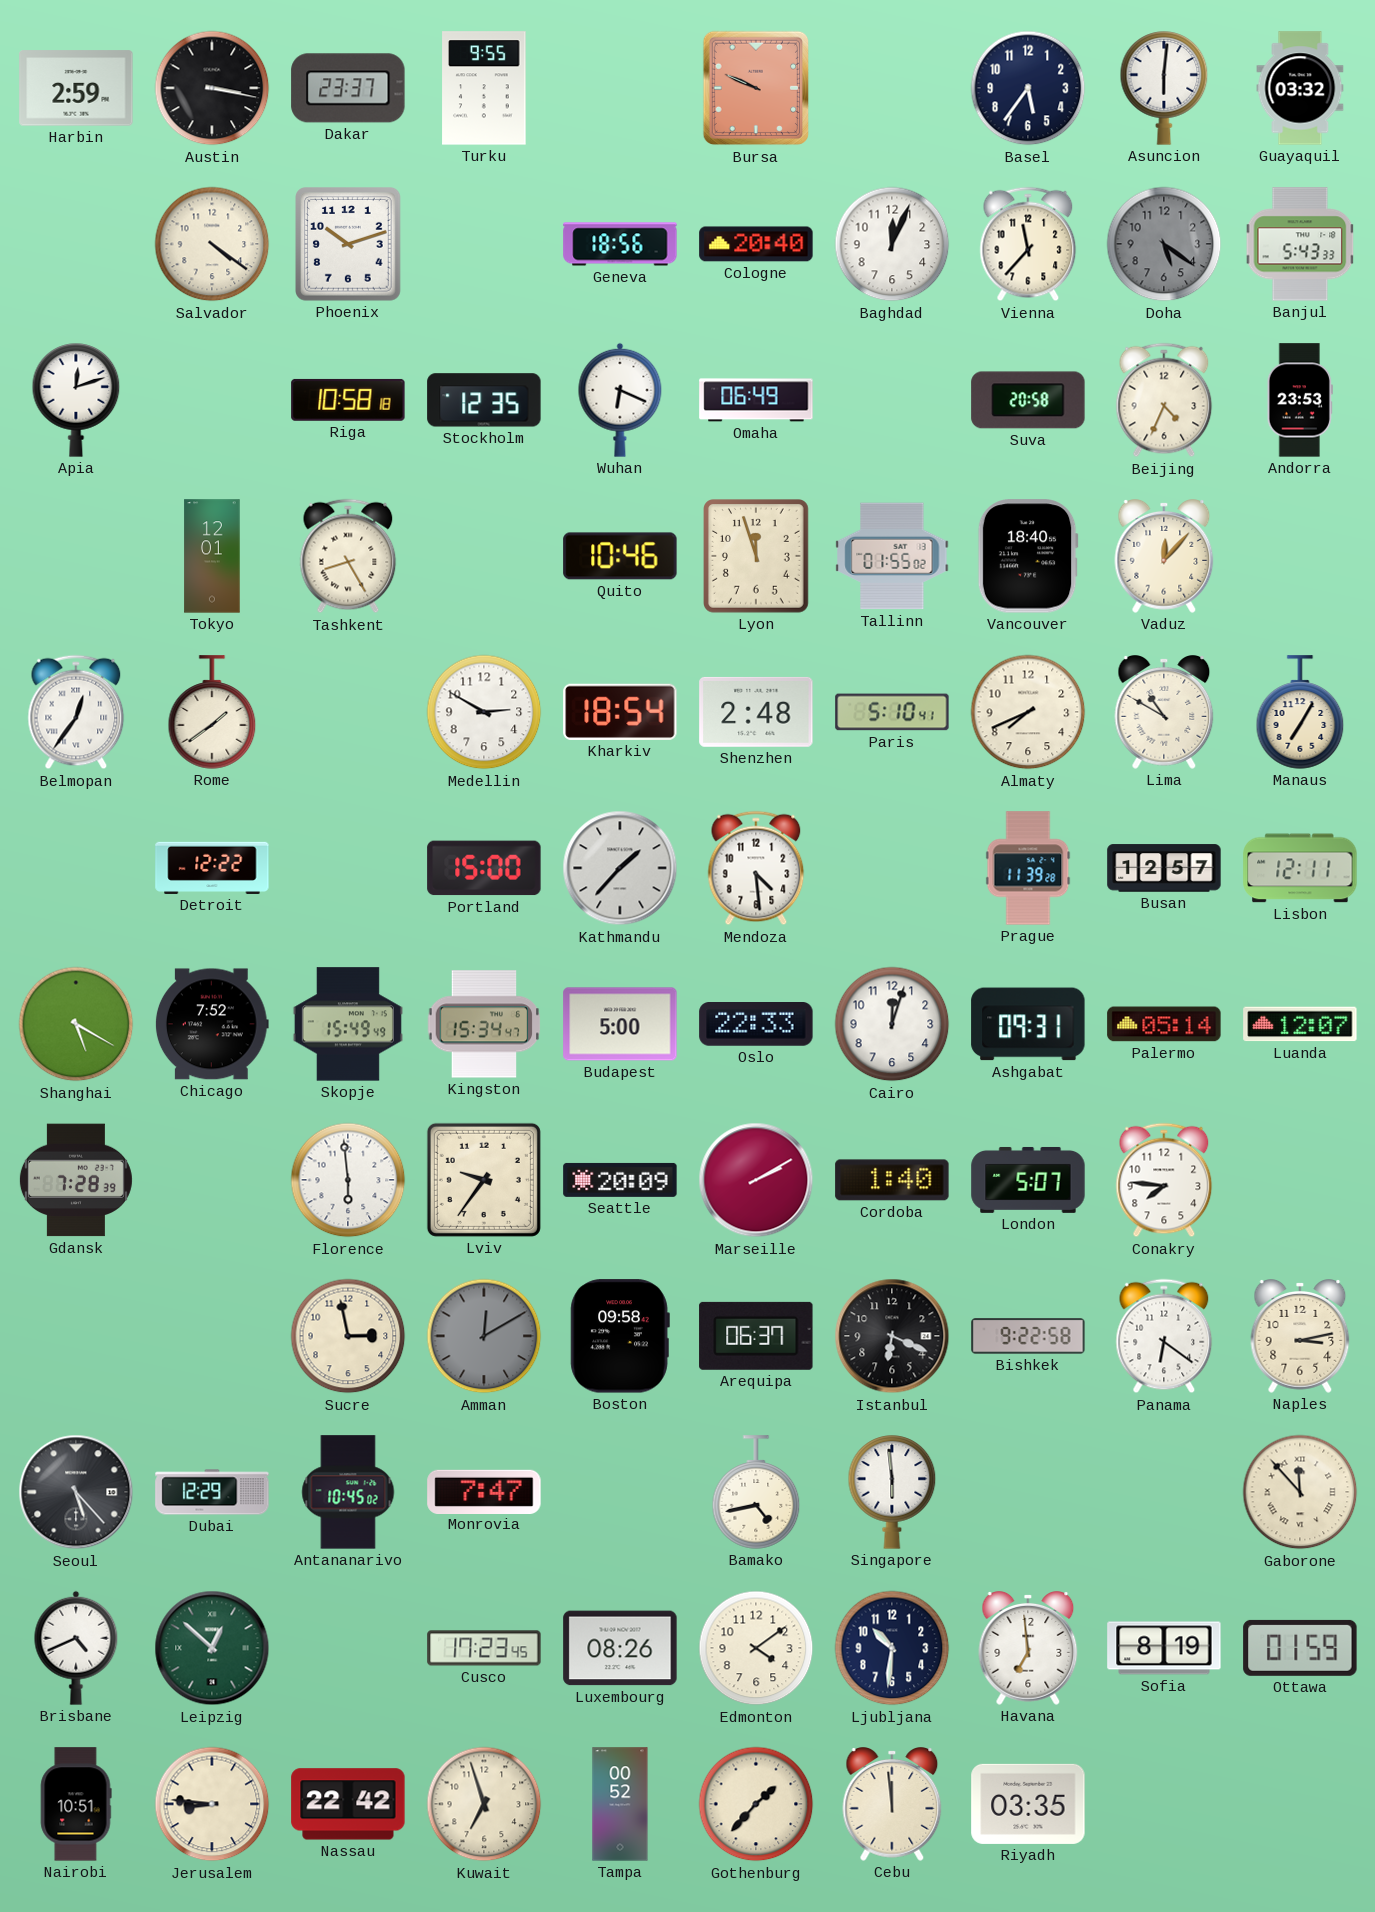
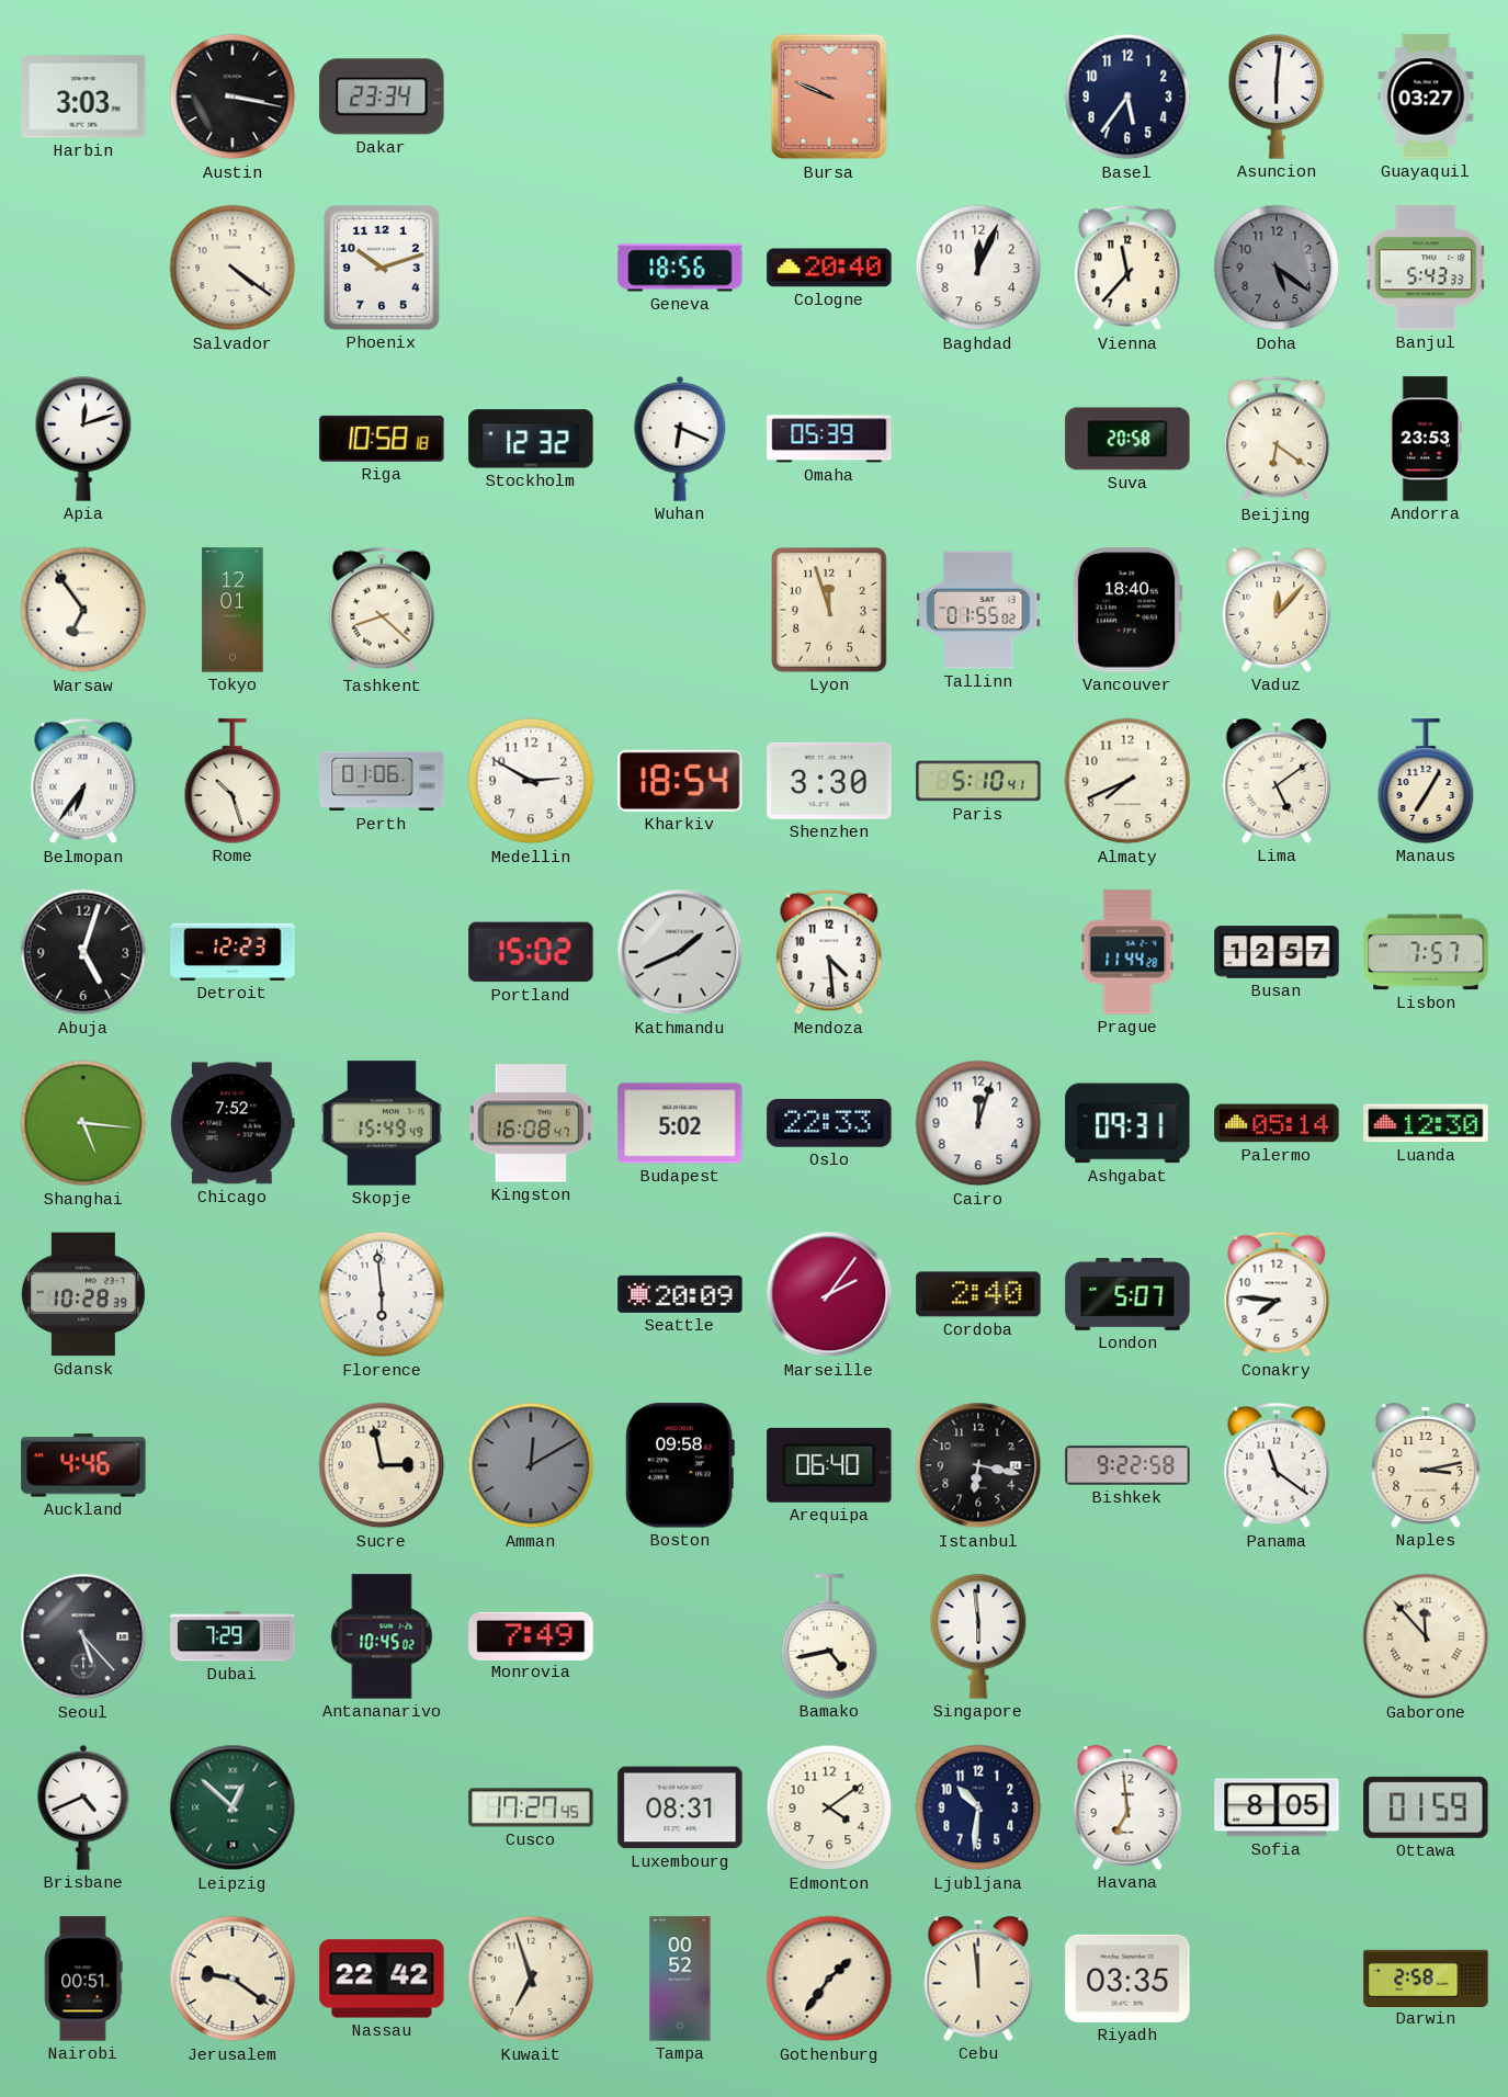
Harbin: 2:59 -> 3:03 (83, 97)
Dakar: 23:37 -> 23:34 (382, 97)
Turku: 9:55 -> none (484, 88)
Guayaquil: 03:32 -> 03:27 (1426, 97)
Stockholm: 12:35 -> 12:32 (531, 439)
Omaha: 06:49 -> 05:39 (829, 439)
Beijing: 4:34 -> 6:21 (1277, 439)
Warsaw: none -> 6:54 (83, 610)
Tashkent: 8:25 -> 8:22 (382, 610)
Quito: 10:46 -> none (620, 556)
Belmopan: 12:36 -> 6:36 (83, 781)
Rome: 1:39 -> 10:27 (233, 781)
Perth: none -> 01:06 (382, 781)
Shenzhen: 2:48 -> 3:30 (829, 781)
Lima: 10:50 -> 5:09 (1277, 782)
Abuja: none -> 5:03 (83, 952)
Detroit: 12:22 -> 12:23 (233, 952)
Portland: 15:00 -> 15:02 (531, 952)
Kathmandu: 1:37 -> 1:41 (680, 952)
Prague: 11:39 -> 11:44 (1127, 952)
Lisbon: 12:11 -> 7:57 (1426, 952)
Shanghai: 5:20 -> 5:16 (83, 1123)
Kingston: 15:34 -> 16:08 (531, 1123)
Budapest: 5:00 -> 5:02 (680, 1123)
Luanda: 12:07 -> 12:30 (1426, 1123)
Gdansk: 7:28 -> 10:28 (83, 1294)
Lviv: 9:36 -> none (484, 1180)
Marseille: 2:10 -> 2:06 (829, 1294)
Cordoba: 1:40 -> 2:40 (978, 1294)
Auckland: none -> 4:46 (83, 1465)
Arequipa: 06:37 -> 06:40 (829, 1465)
Istanbul: 6:19 -> 6:17 (978, 1465)
Panama: 6:21 -> 11:21 (1277, 1465)
Dubai: 12:29 -> 7:29 (233, 1636)
Monrovia: 7:47 -> 7:49 (531, 1635)
Cusco: 17:23 -> 17:27 (531, 1807)
Luxembourg: 08:26 -> 08:31 (680, 1807)
Sofia: 8:19 -> 8:05 (1277, 1807)
Nairobi: 10:51 -> 00:51 (83, 1979)
Jerusalem: 8:46 -> 9:21 (233, 1979)
Gothenburg: 1:37 -> 1:36 (829, 1979)
Darwin: none -> 2:58 (1426, 1977)
